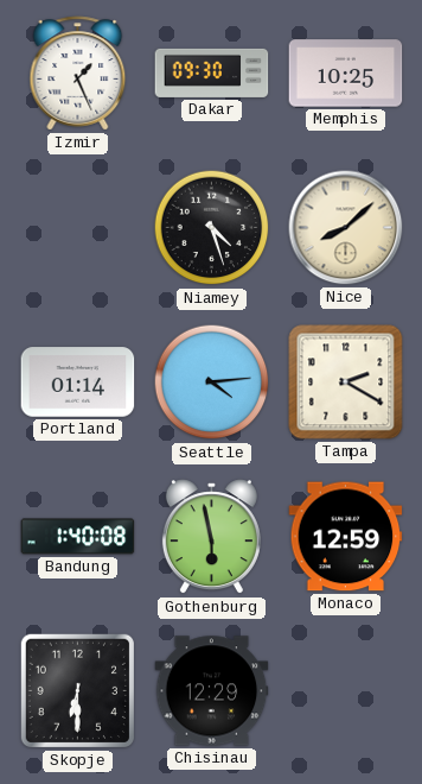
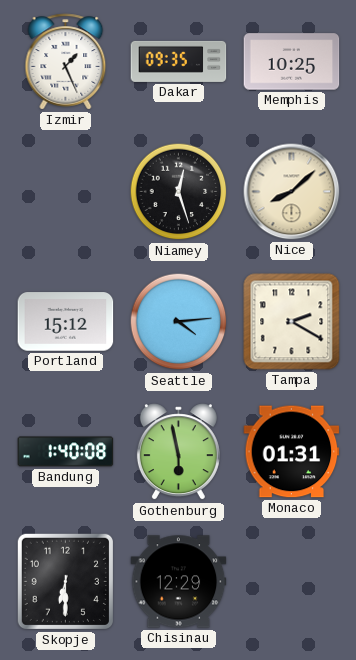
Dakar: 09:30 -> 09:35 (179, 61)
Niamey: 4:27 -> 12:27 (179, 192)
Portland: 01:14 -> 15:12 (66, 322)
Monaco: 12:59 -> 01:31 (292, 452)
